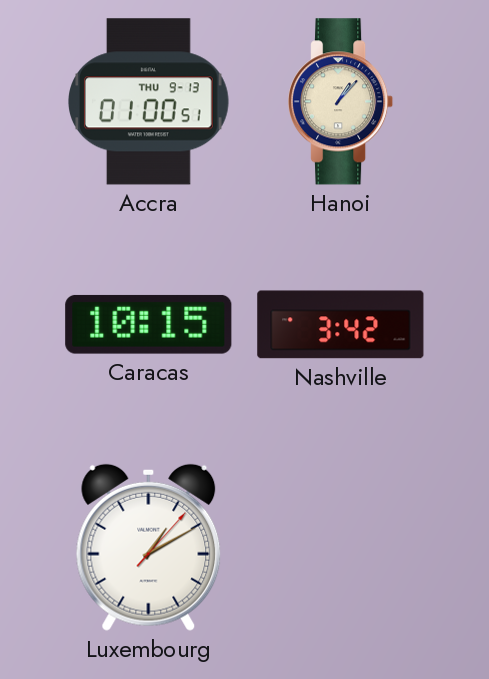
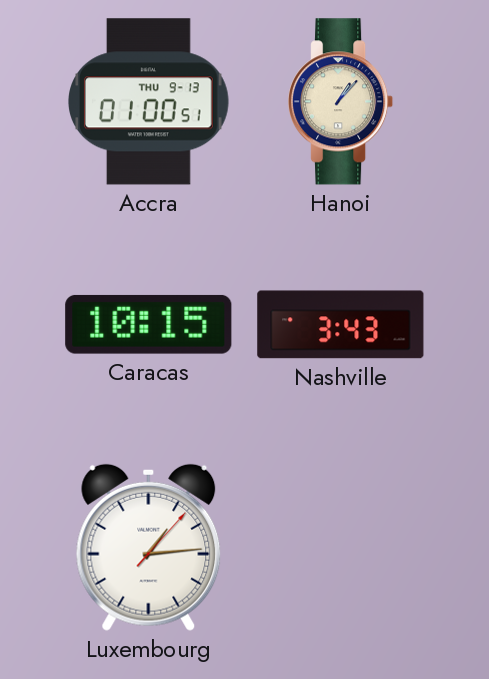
Nashville: 3:42 -> 3:43 (341, 325)
Luxembourg: 1:10 -> 1:14 (149, 547)
